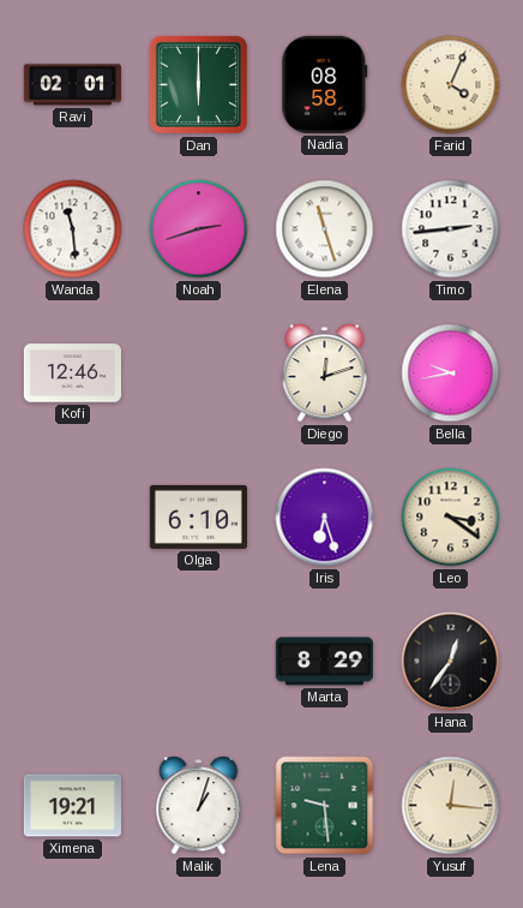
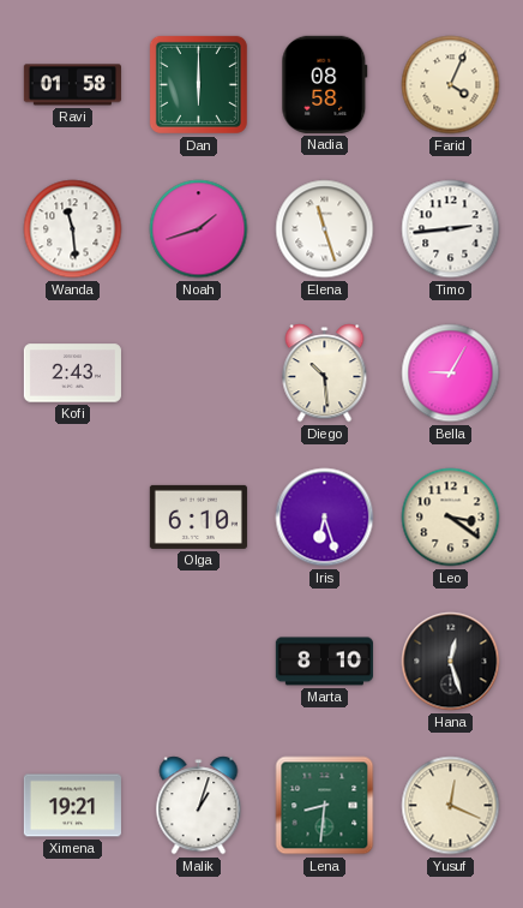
Ravi: 02:01 -> 01:58 (72, 85)
Noah: 2:42 -> 1:42 (199, 229)
Kofi: 12:46 -> 2:43 (72, 374)
Diego: 12:12 -> 10:29 (325, 374)
Bella: 9:43 -> 9:05 (451, 374)
Marta: 8:29 -> 8:10 (324, 662)
Hana: 12:36 -> 12:27 (451, 662)
Lena: 9:29 -> 8:31 (325, 806)
Yusuf: 12:16 -> 12:19 (451, 806)
